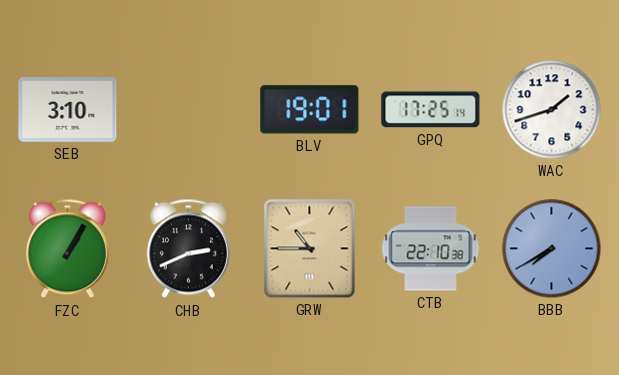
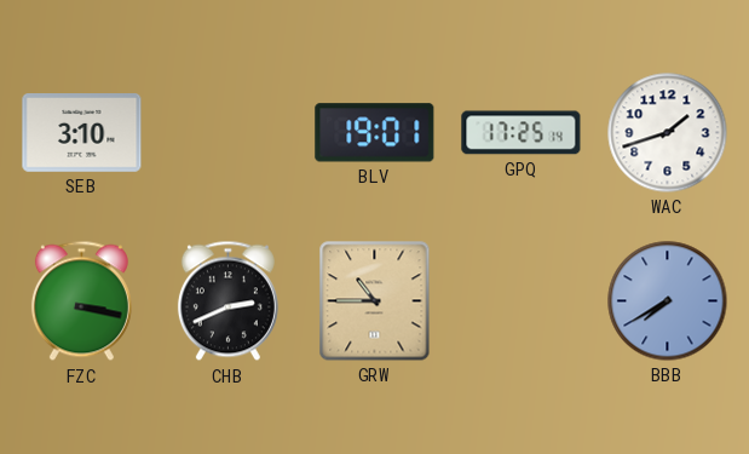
FZC: 1:05 -> 3:17 (81, 301)
CTB: 22:10 -> none (431, 249)
